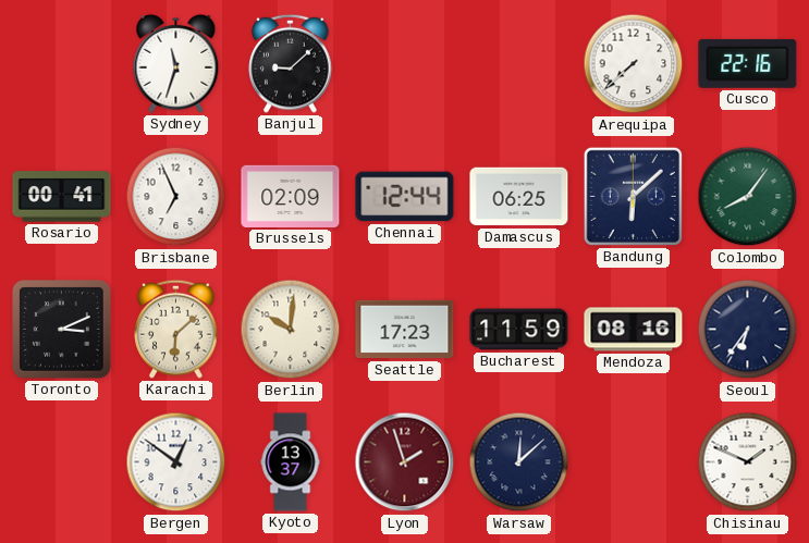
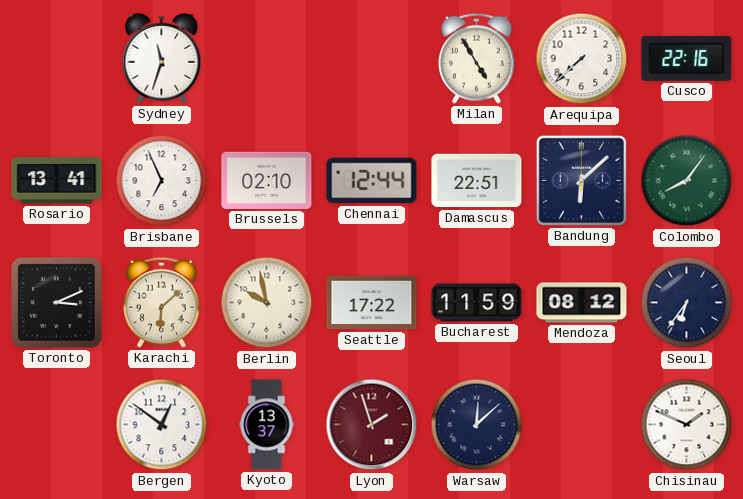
Banjul: 9:08 -> none (291, 63)
Milan: none -> 4:55 (477, 58)
Rosario: 00:41 -> 13:41 (57, 181)
Brussels: 02:09 -> 02:10 (267, 180)
Damascus: 06:25 -> 22:51 (477, 181)
Berlin: 10:01 -> 9:58 (267, 303)
Seattle: 17:23 -> 17:22 (372, 303)
Mendoza: 08:16 -> 08:12 (582, 303)
